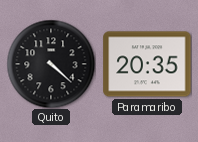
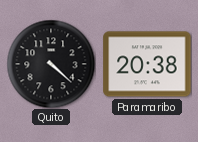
Paramaribo: 20:35 -> 20:38 (147, 64)
